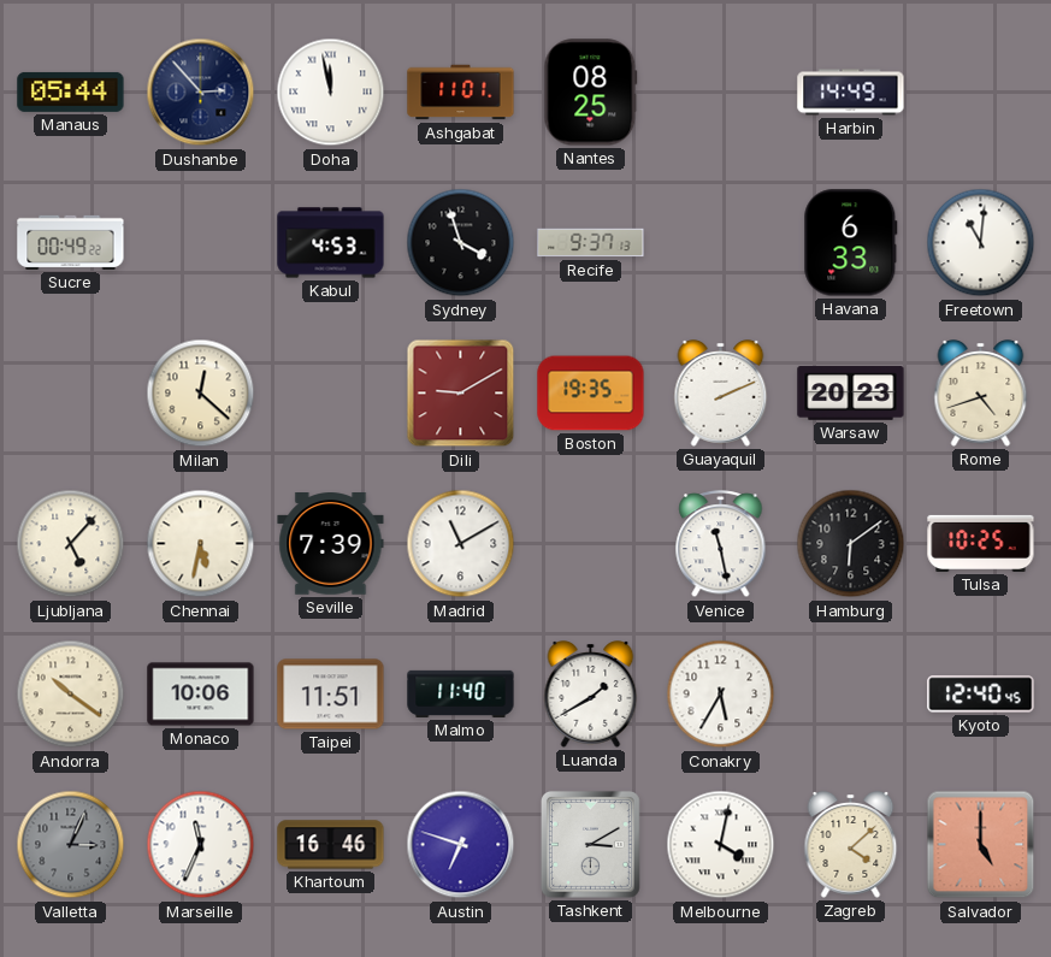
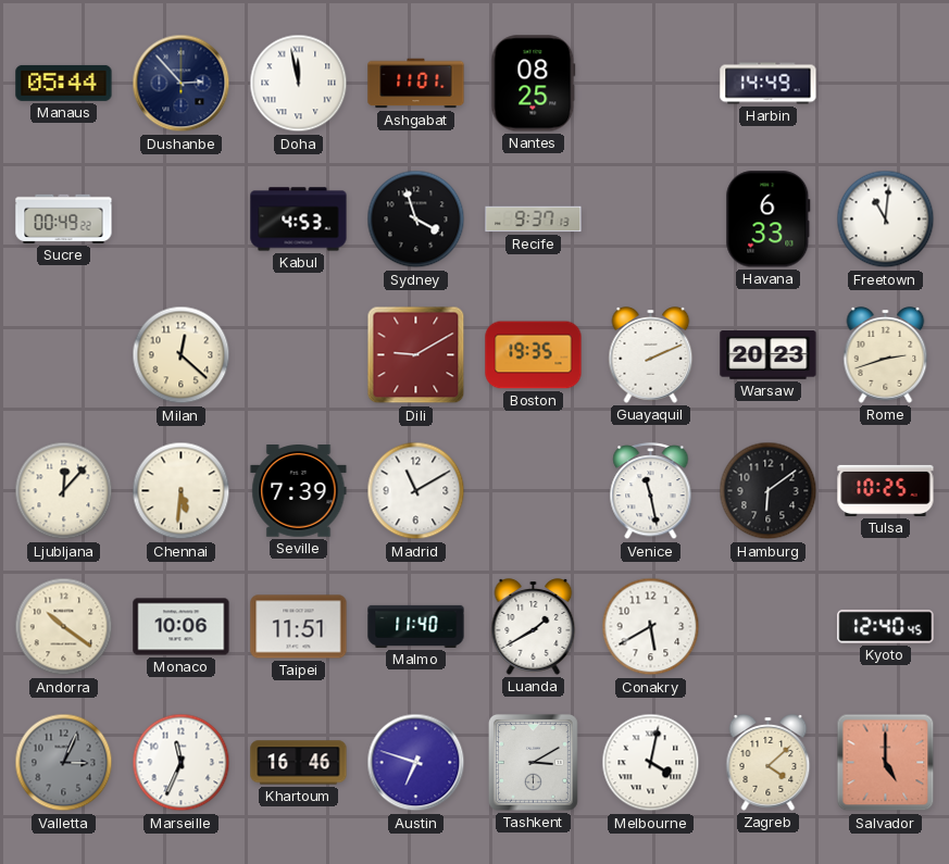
Rome: 4:42 -> 2:42 (886, 355)
Ljubljana: 5:07 -> 12:07 (64, 491)
Chennai: 5:32 -> 5:31 (182, 491)
Conakry: 5:35 -> 5:40 (651, 627)
